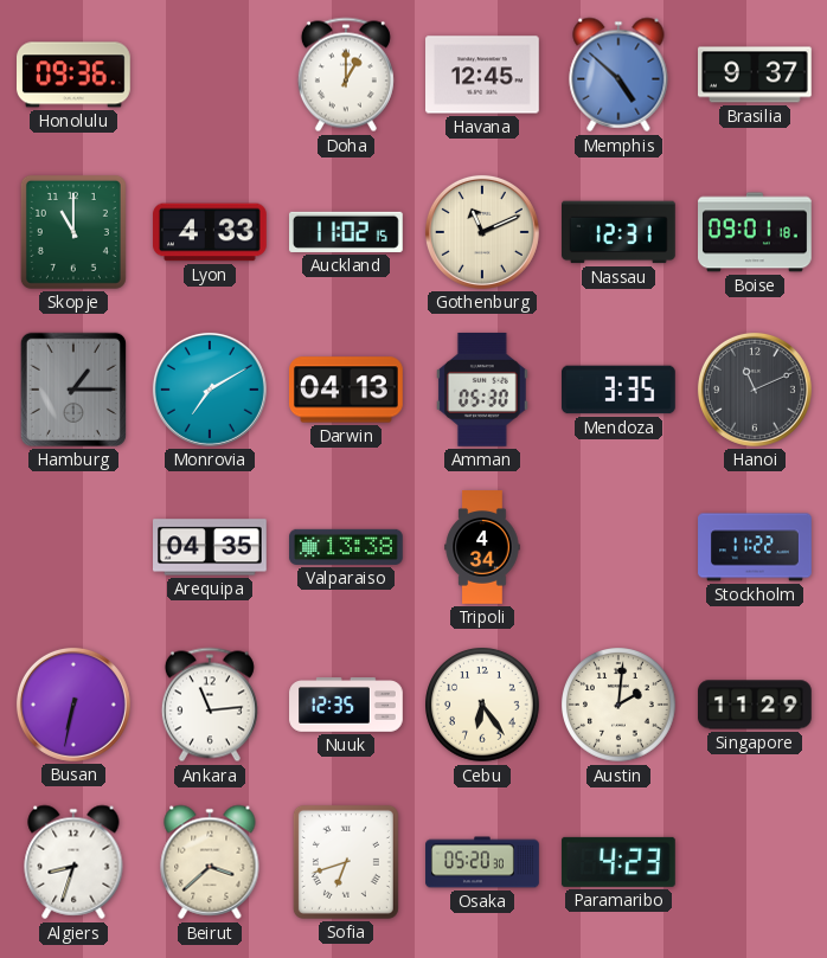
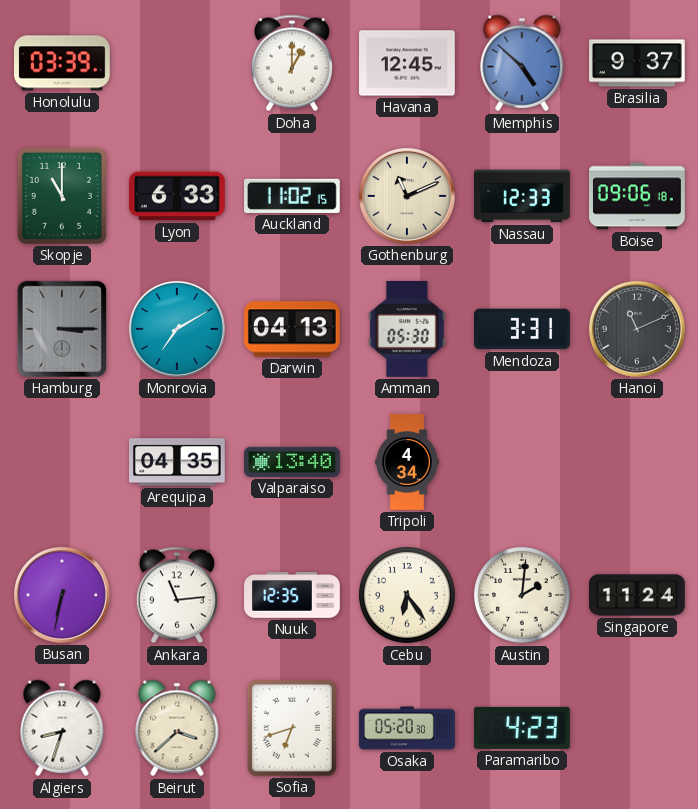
Honolulu: 09:36 -> 03:39 (63, 63)
Lyon: 4:33 -> 6:33 (178, 196)
Nassau: 12:31 -> 12:33 (523, 196)
Boise: 09:01 -> 09:06 (638, 196)
Hamburg: 1:15 -> 3:15 (62, 329)
Mendoza: 3:35 -> 3:31 (523, 329)
Valparaiso: 13:38 -> 13:40 (293, 462)
Stockholm: 11:22 -> none (755, 547)
Singapore: 11:29 -> 11:24 (638, 595)
